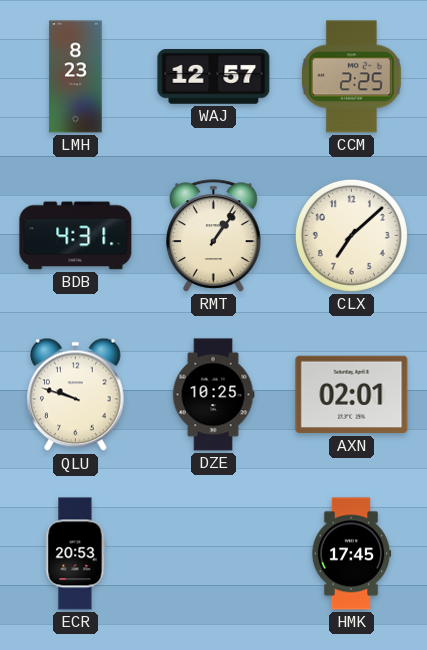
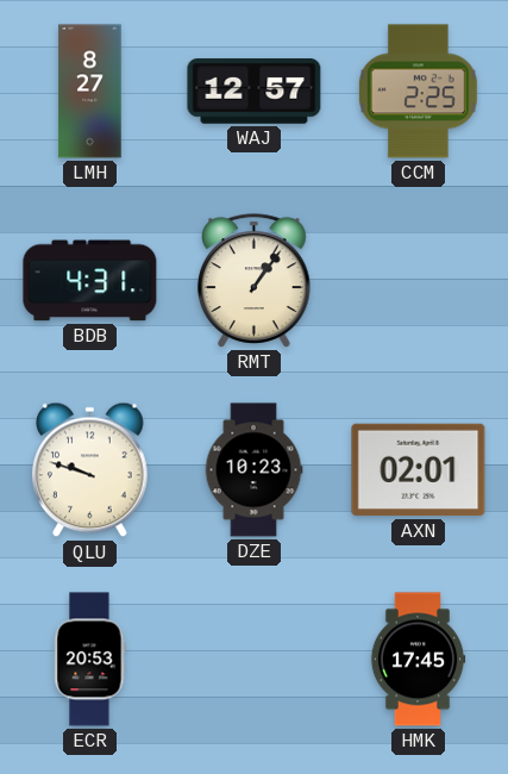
LMH: 8:23 -> 8:27 (90, 92)
CLX: 7:08 -> none (351, 235)
DZE: 10:25 -> 10:23 (253, 470)
